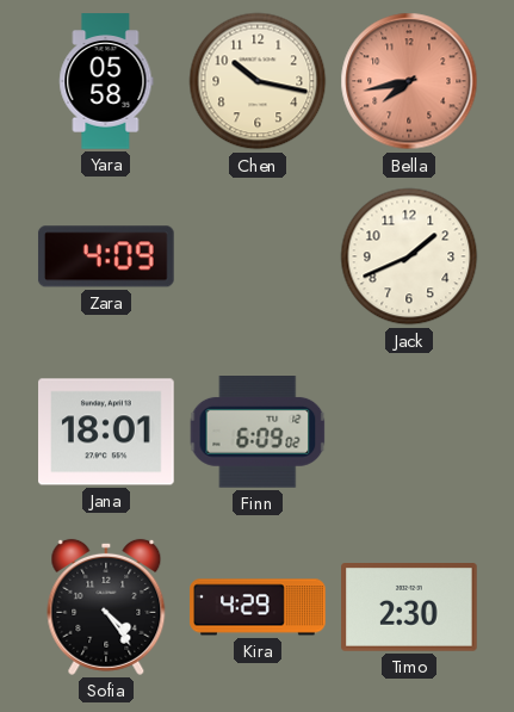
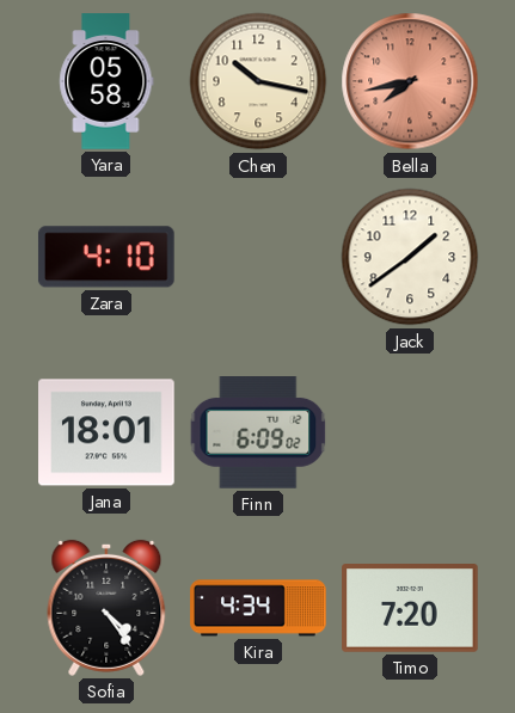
Zara: 4:09 -> 4:10 (106, 257)
Jack: 1:41 -> 1:39 (410, 257)
Kira: 4:29 -> 4:34 (258, 608)
Timo: 2:30 -> 7:20 (410, 609)
